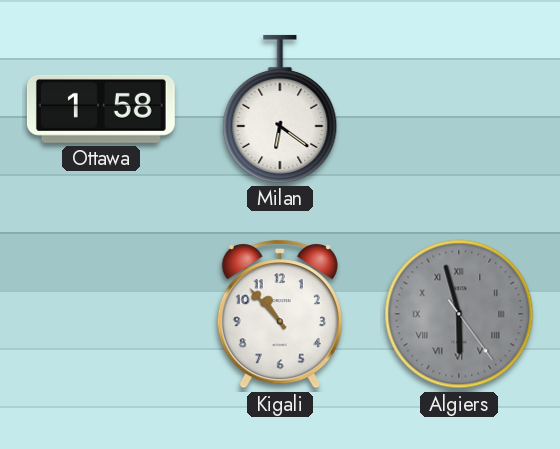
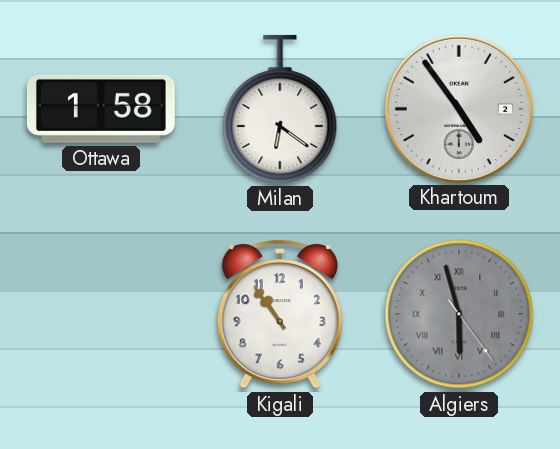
Khartoum: none -> 4:54 (458, 108)
Kigali: 10:53 -> 10:54 (280, 314)
